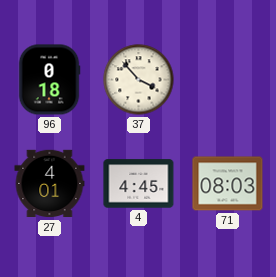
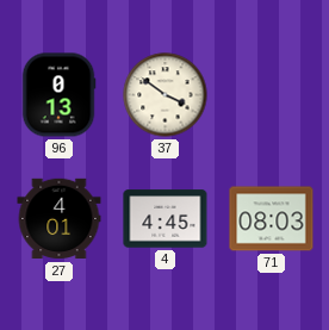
96: 0:18 -> 0:13 (58, 95)
37: 3:53 -> 3:51 (166, 95)
